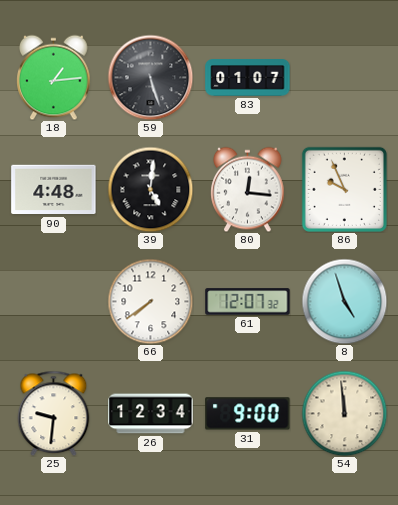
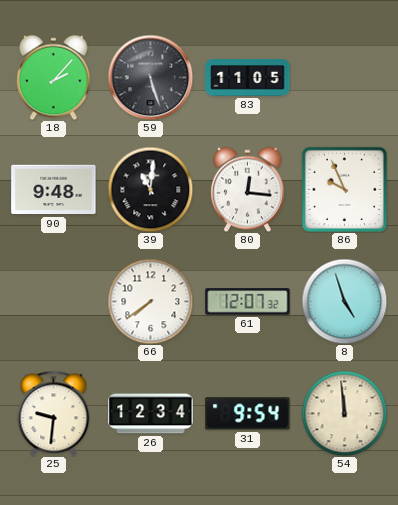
18: 1:14 -> 2:07 (54, 77)
83: 01:07 -> 11:05 (248, 78)
90: 4:48 -> 9:48 (54, 190)
39: 5:01 -> 11:01 (150, 189)
31: 9:00 -> 9:54 (248, 414)
